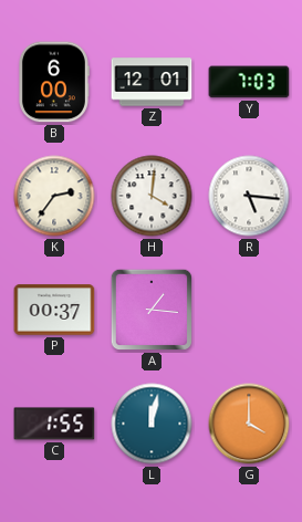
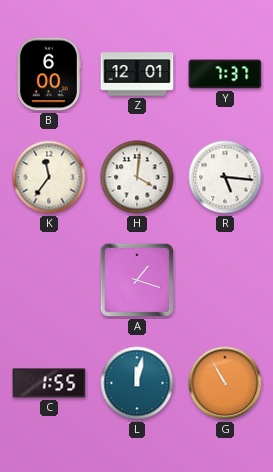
Y: 7:03 -> 7:37 (225, 74)
K: 2:36 -> 11:36 (49, 177)
P: 00:37 -> none (54, 310)
A: 1:16 -> 1:18 (137, 280)
G: 4:00 -> 10:55 (225, 383)
